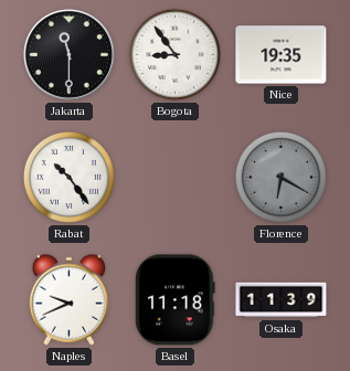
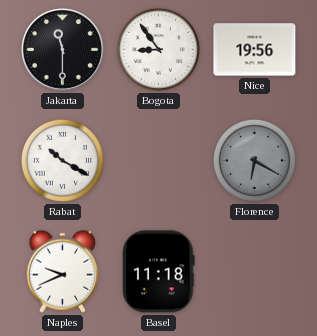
Nice: 19:35 -> 19:56 (255, 50)
Rabat: 10:24 -> 10:20 (62, 160)
Osaka: 11:39 -> none (282, 300)
